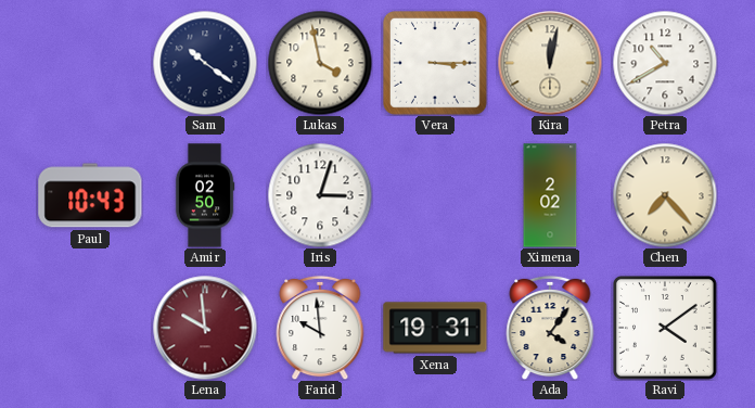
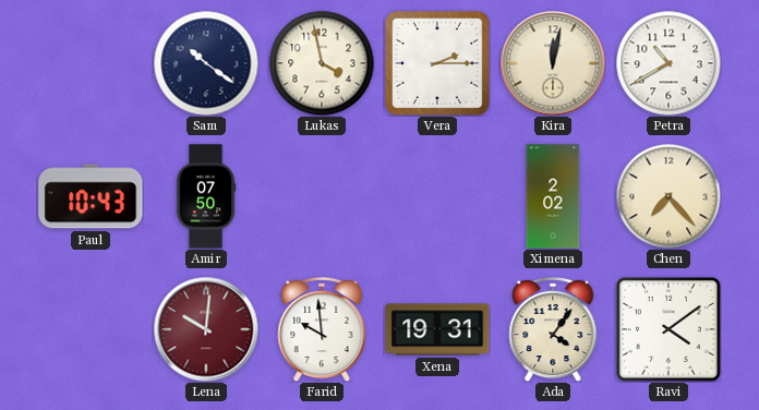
Vera: 3:15 -> 2:15 (438, 64)
Amir: 02:50 -> 07:50 (206, 196)
Iris: 3:03 -> none (320, 195)
Lena: 9:59 -> 10:01 (206, 329)
